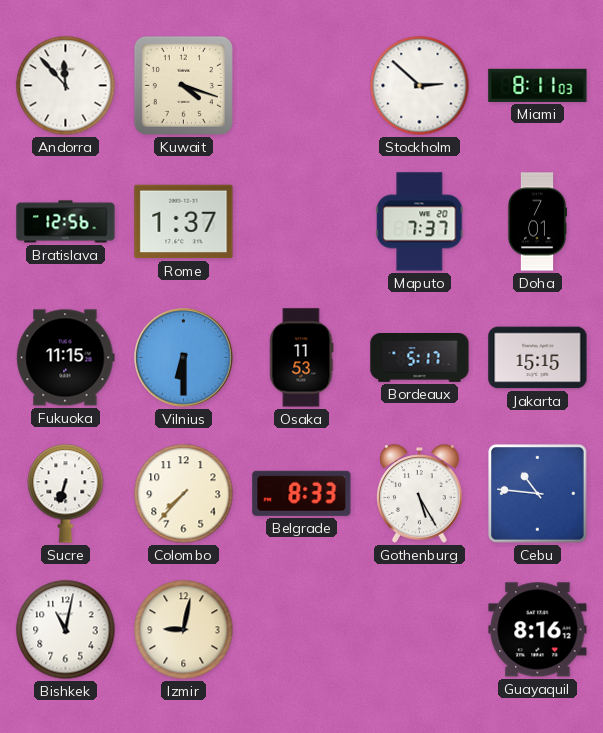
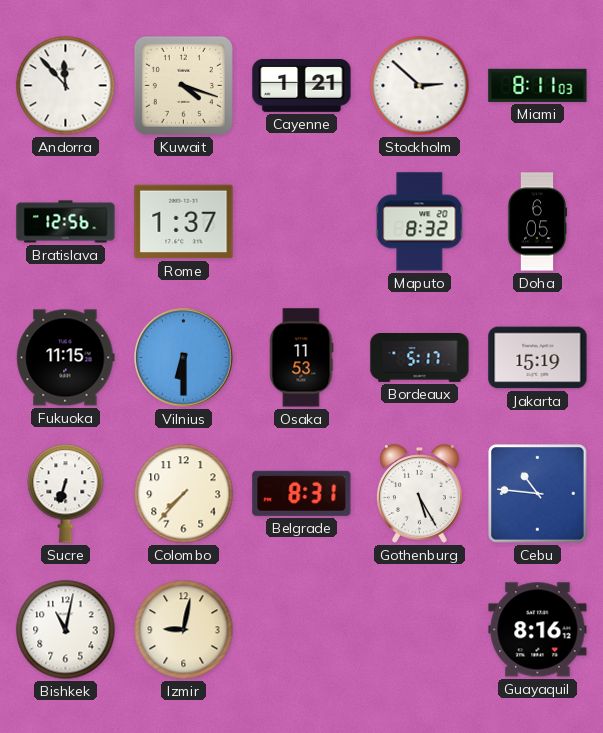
Cayenne: none -> 1:21 (302, 86)
Maputo: 7:37 -> 8:32 (420, 222)
Doha: 7:01 -> 6:05 (536, 222)
Jakarta: 15:15 -> 15:19 (538, 358)
Belgrade: 8:33 -> 8:31 (302, 493)
